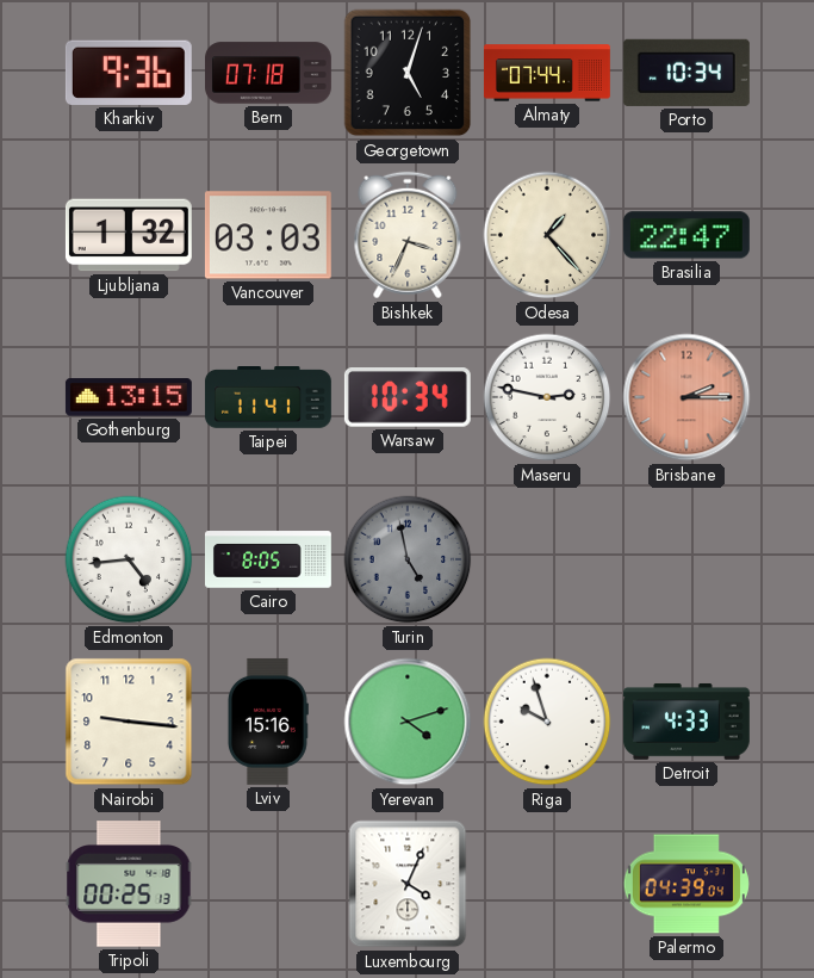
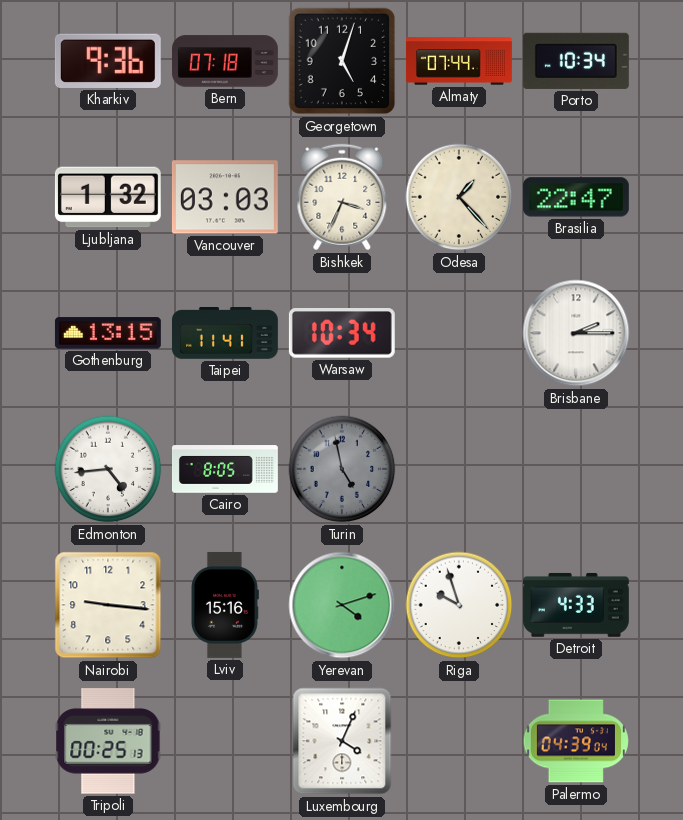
Maseru: 2:47 -> none (547, 397)
Brisbane dial: salmon -> white (576, 333)
